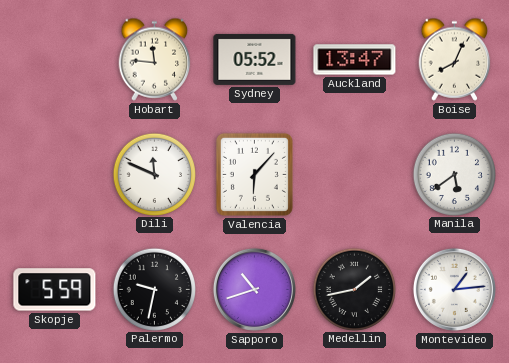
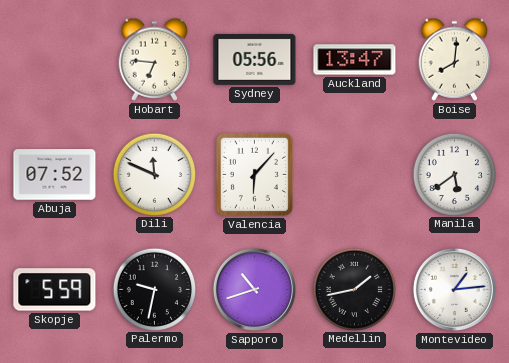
Hobart: 11:46 -> 6:46 (155, 59)
Sydney: 05:52 -> 05:56 (255, 59)
Boise: 8:04 -> 8:01 (455, 59)
Abuja: none -> 07:52 (55, 175)
